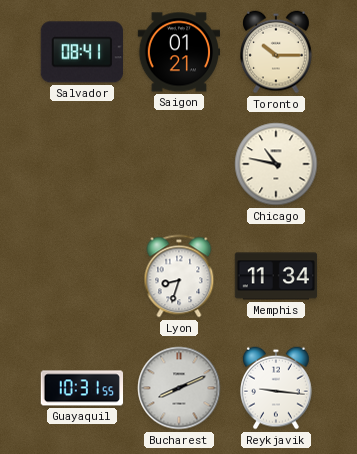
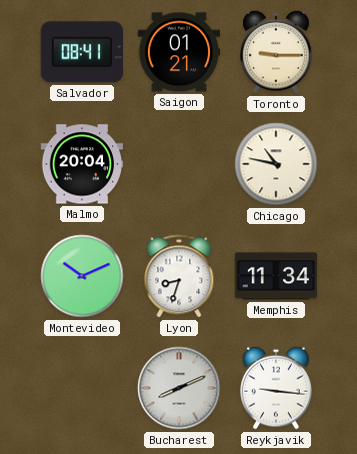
Toronto: 10:15 -> 9:15 (277, 52)
Malmo: none -> 20:04 (82, 164)
Montevideo: none -> 10:11 (82, 276)
Guayaquil: 10:31 -> none (82, 388)
